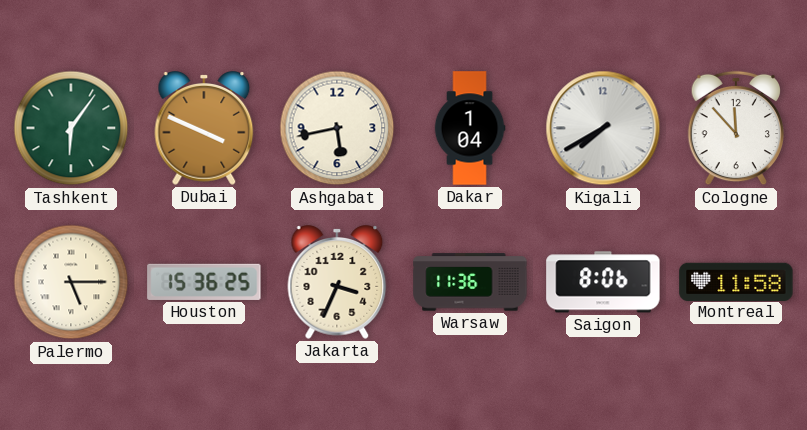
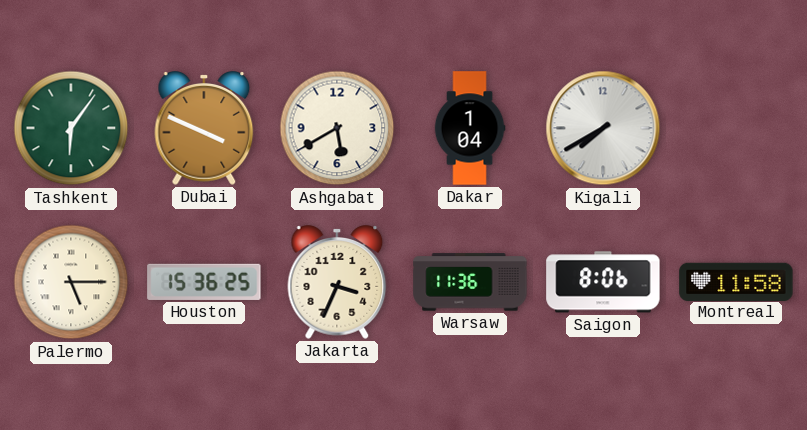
Ashgabat: 5:43 -> 5:40 (337, 128)
Cologne: 11:53 -> none (736, 128)
